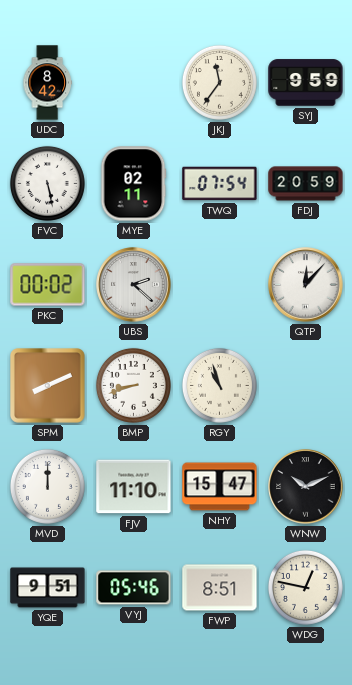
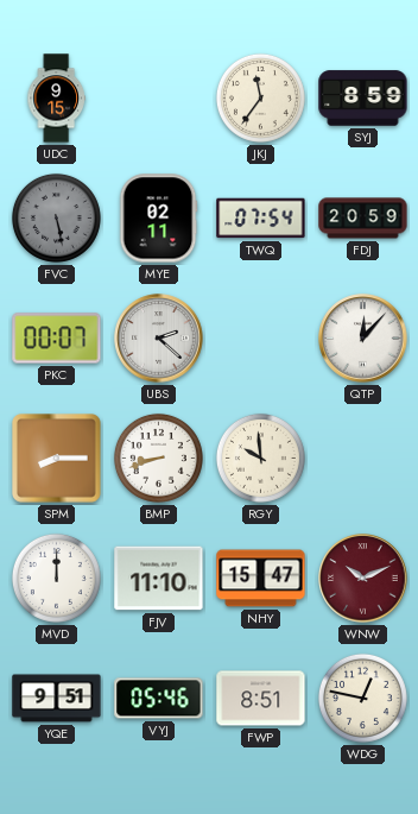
UDC: 8:42 -> 9:15 (56, 99)
SYJ: 9:59 -> 8:59 (363, 99)
FVC dial: white -> grey (56, 217)
PKC: 00:02 -> 00:07 (57, 339)
SPM: 8:11 -> 8:15 (57, 459)
RGY: 10:57 -> 9:59 (260, 458)
WNW dial: black -> burgundy (363, 579)
